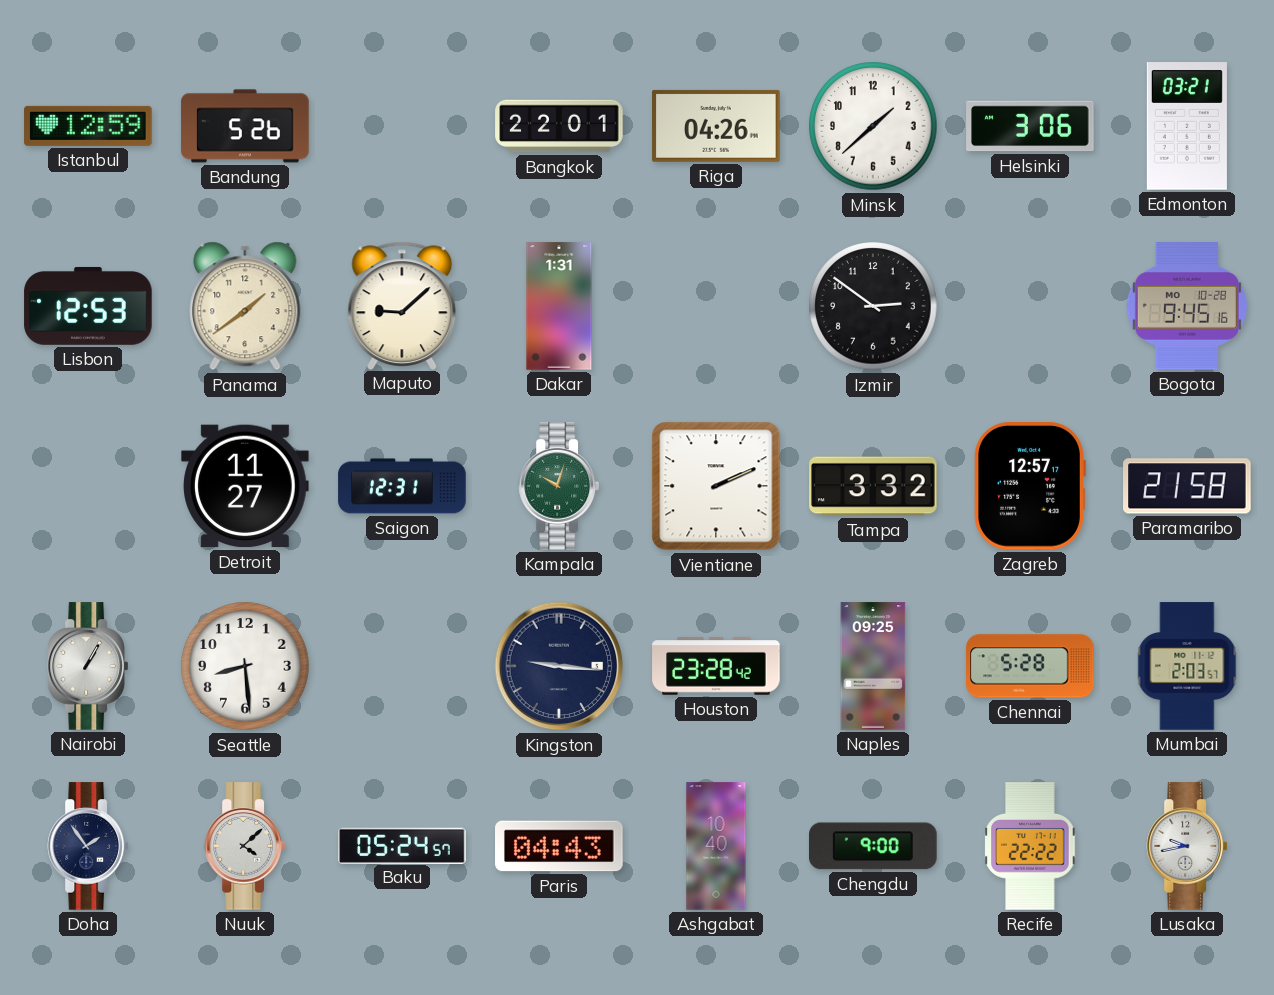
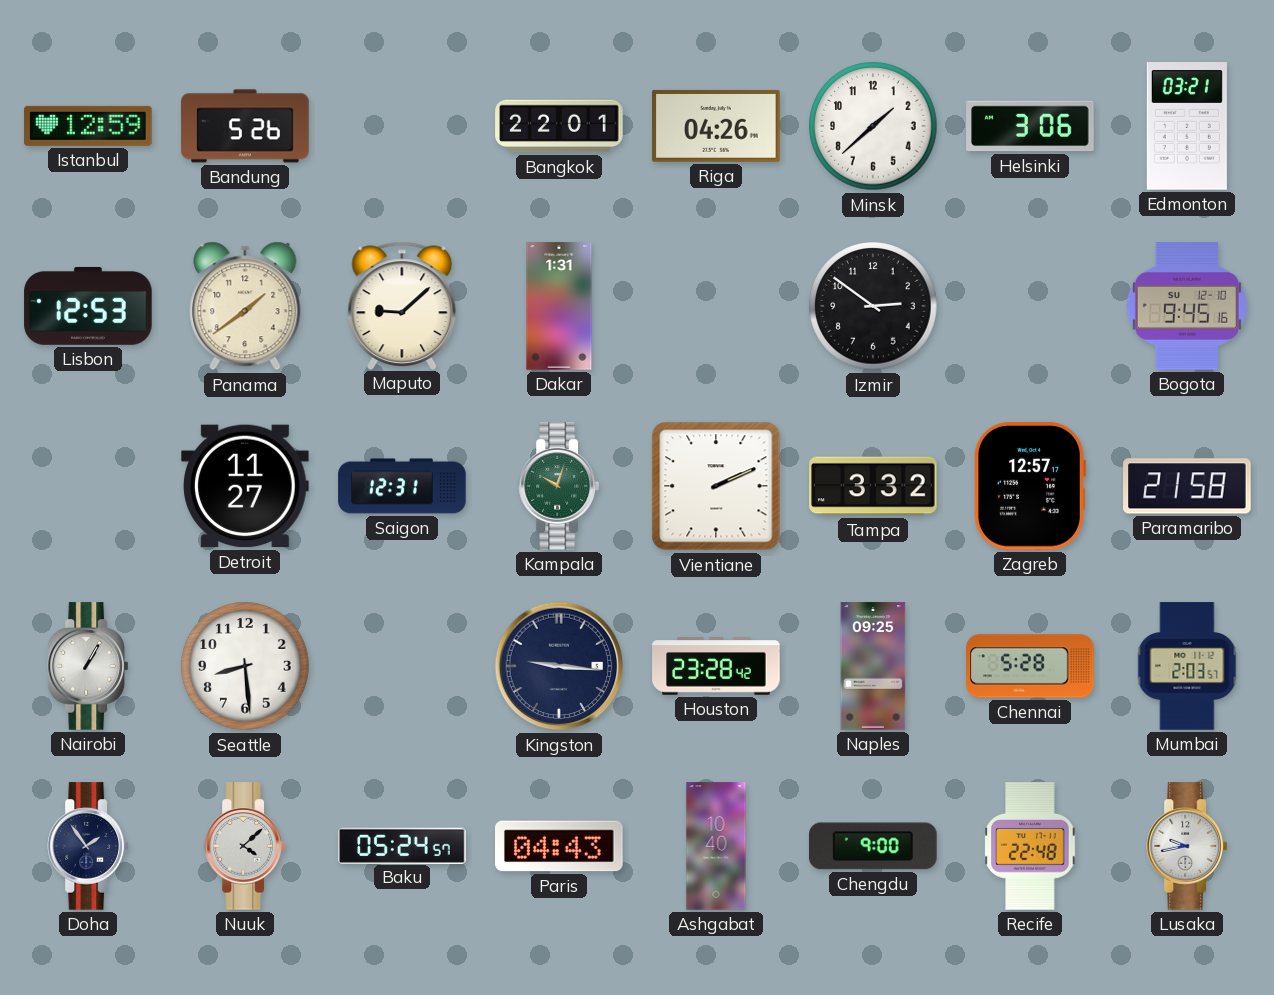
Bogota date: MO 10-28 -> SU 12-10 (1187, 306)
Recife: 22:22 -> 22:48 (1030, 846)
